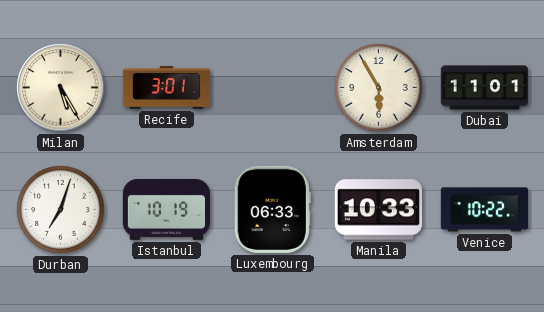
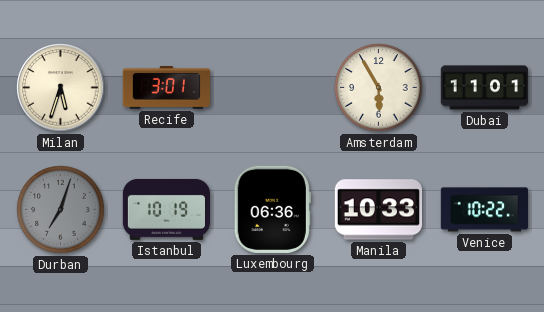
Milan: 5:25 -> 5:33 (61, 88)
Durban dial: white -> grey (61, 210)
Luxembourg: 06:33 -> 06:36 (272, 209)
